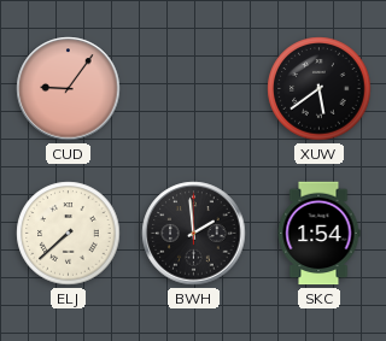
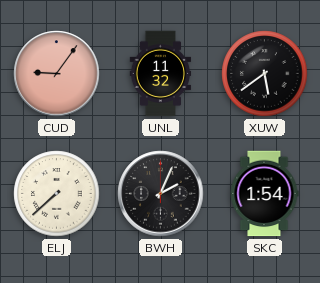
UNL: none -> 11:32 (161, 74)
BWH: 1:59 -> 2:04 (161, 194)
